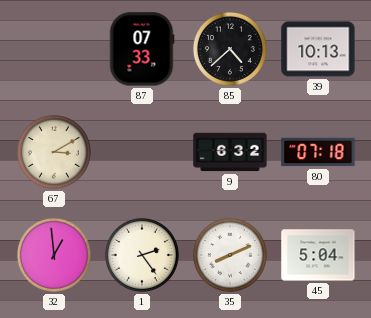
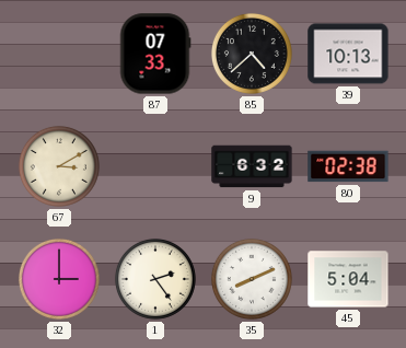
80: 07:18 -> 02:38 (348, 166)
32: 12:59 -> 3:00 (59, 279)
